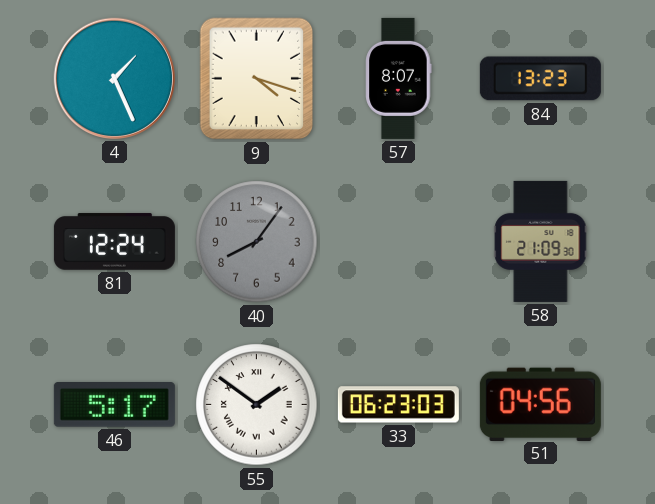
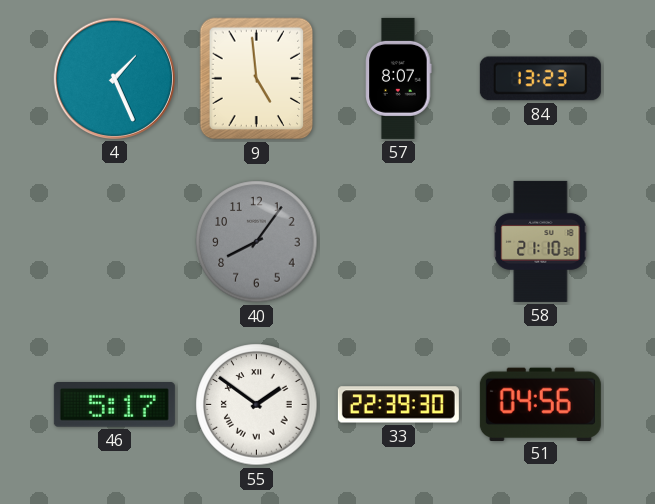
9: 4:18 -> 4:59 (257, 79)
81: 12:24 -> none (114, 242)
58: 21:09 -> 21:10 (541, 241)
33: 06:23 -> 22:39 (398, 405)
